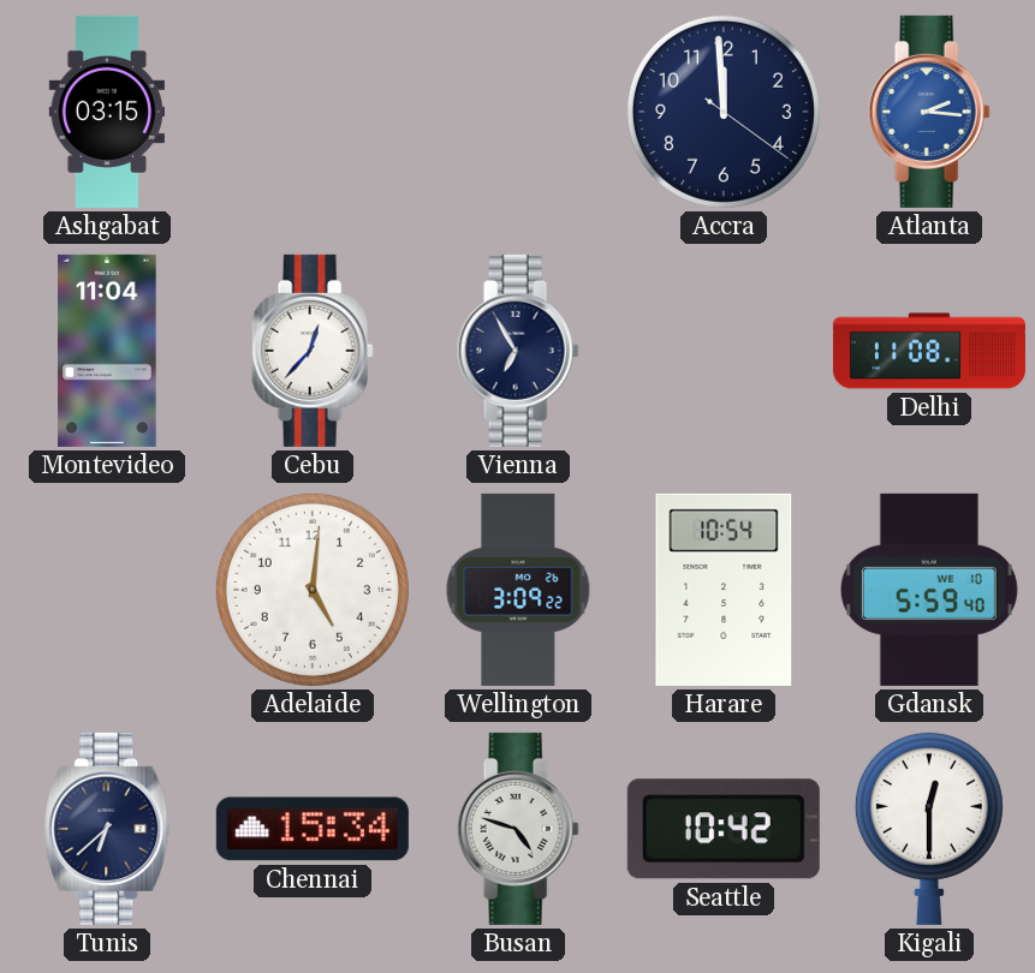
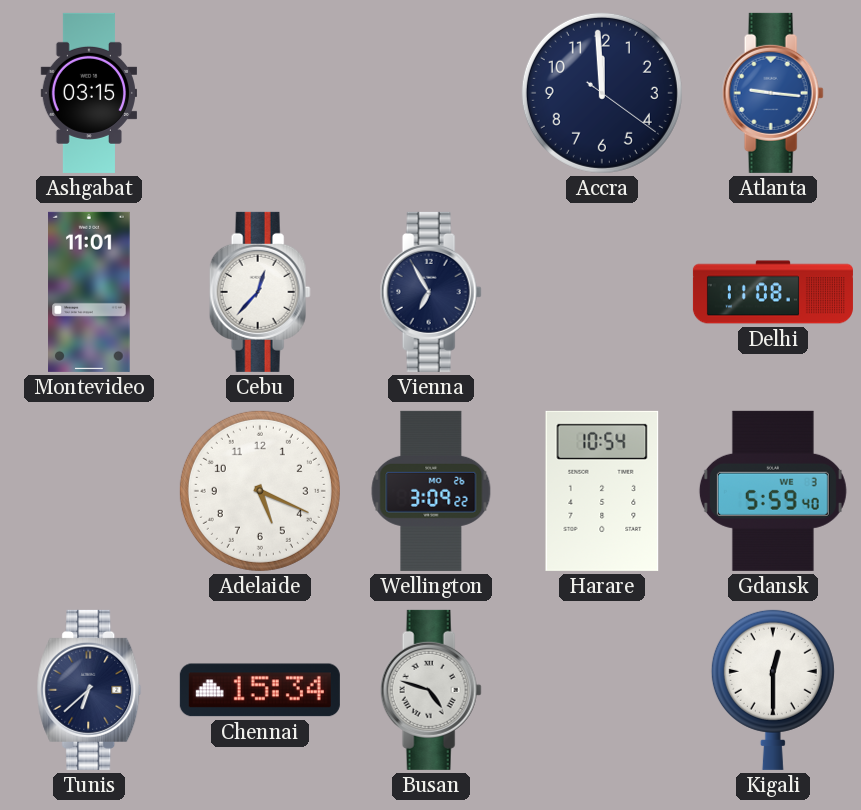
Atlanta: 2:16 -> 9:16 (773, 93)
Montevideo: 11:04 -> 11:01 (89, 292)
Adelaide: 5:01 -> 5:19 (260, 491)
Gdansk date: WE 10 -> WE 3 (773, 491)
Seattle: 10:42 -> none (724, 829)
